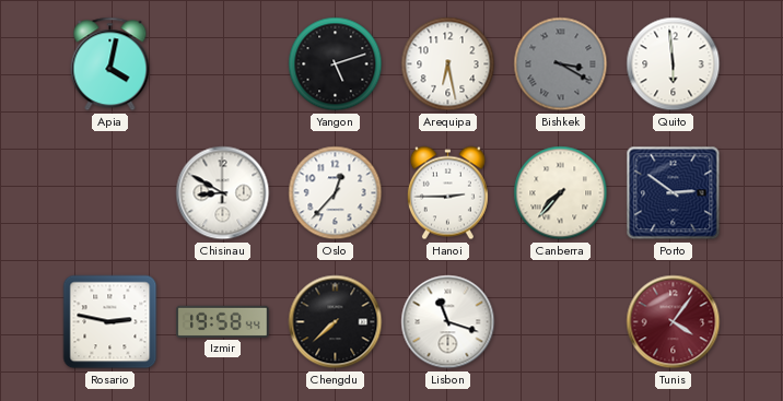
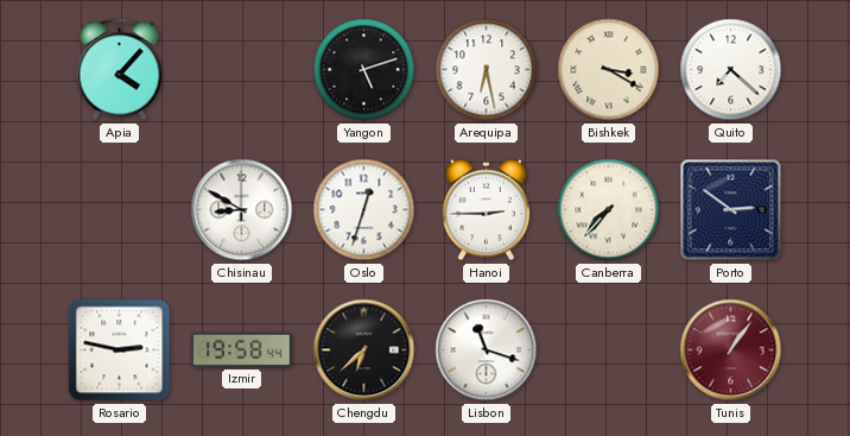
Apia: 4:02 -> 4:07 (120, 70)
Bishkek dial: grey -> cream (609, 70)
Quito: 5:59 -> 7:22 (731, 70)
Oslo: 12:37 -> 12:33 (364, 210)
Chengdu: 7:38 -> 6:38 (364, 350)
Tunis: 4:06 -> 1:06 (731, 350)
